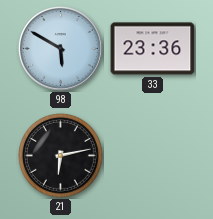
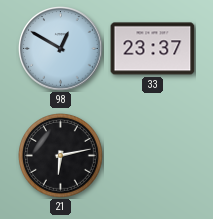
98: 5:50 -> 12:50 (61, 49)
33: 23:36 -> 23:37 (153, 49)
